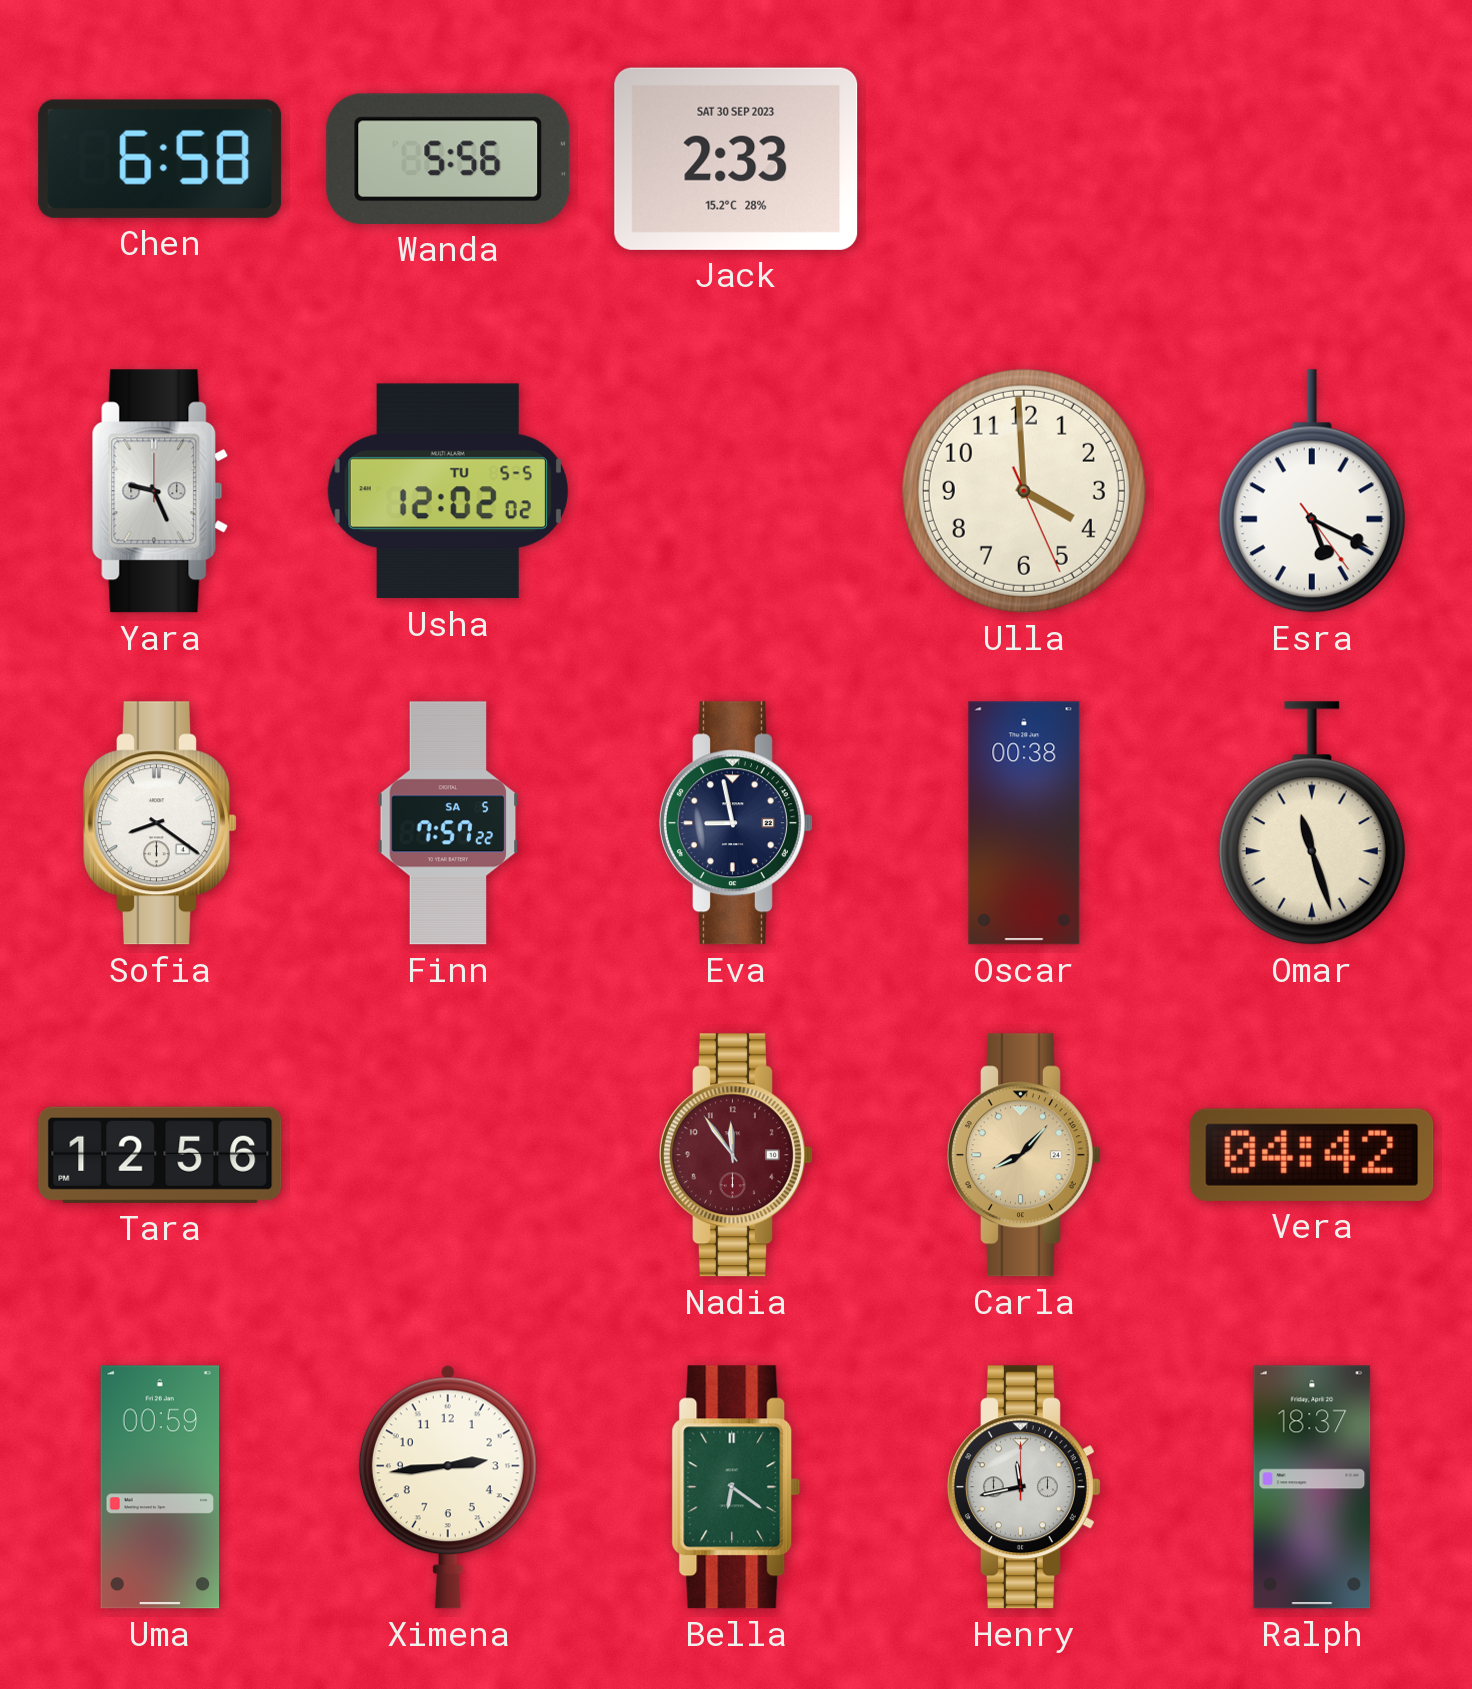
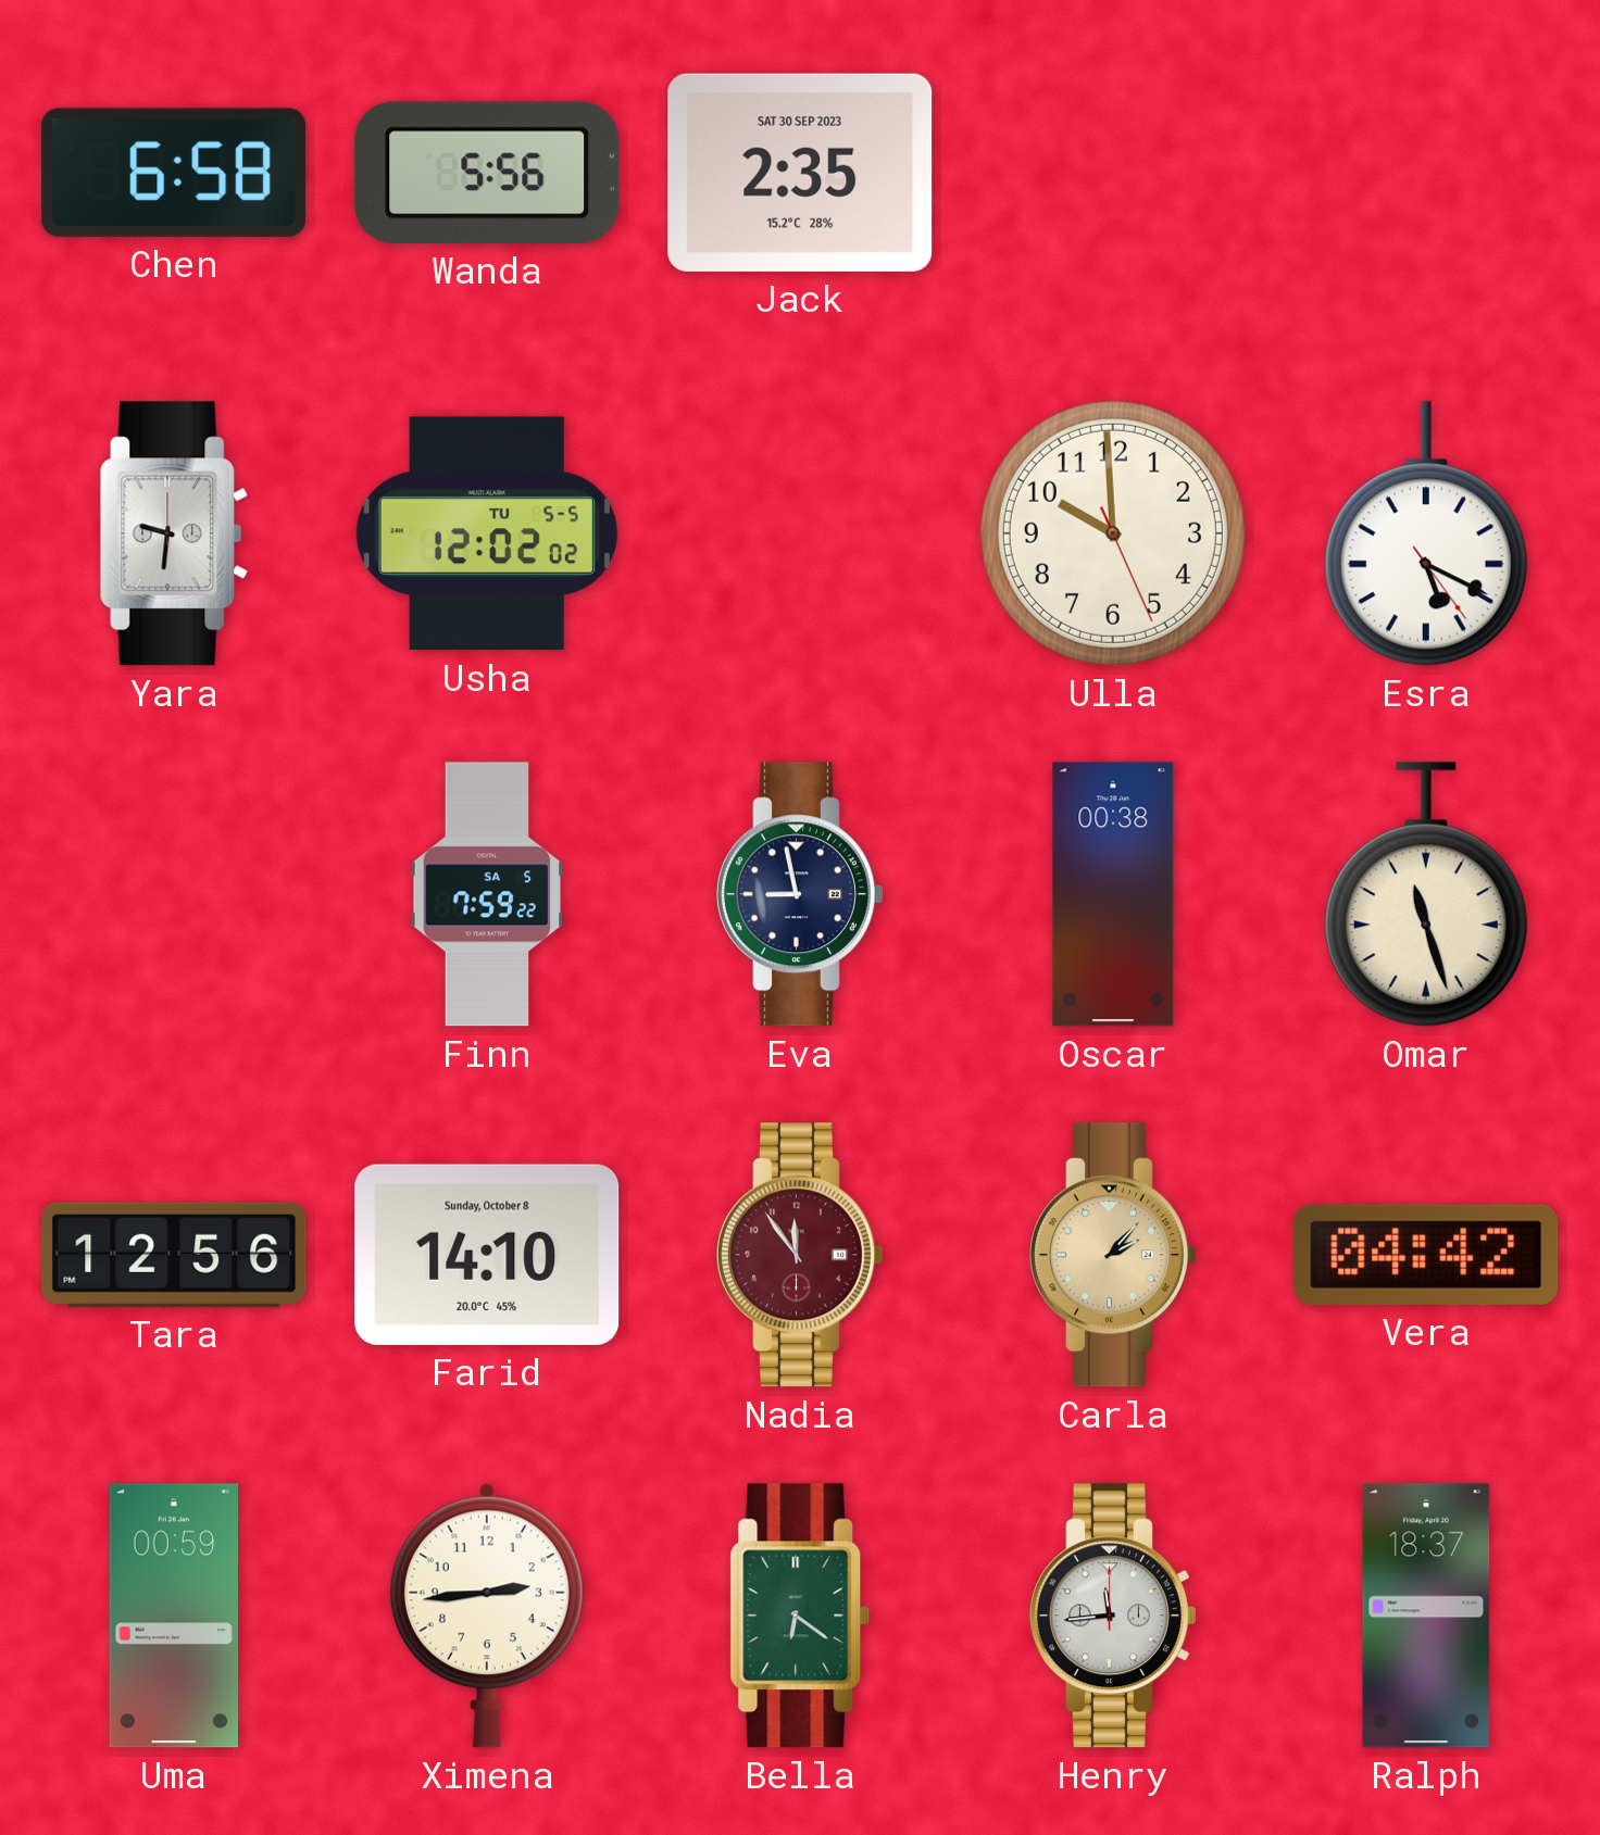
Jack: 2:33 -> 2:35 (800, 173)
Yara: 9:26 -> 9:31 (174, 533)
Ulla: 3:59 -> 9:59 (1113, 533)
Sofia: 8:21 -> none (160, 823)
Finn: 7:57 -> 7:59 (487, 894)
Farid: none -> 14:10 (487, 1255)
Carla: 8:07 -> 2:07 (1113, 1255)
Henry: 11:43 -> 11:44 (1113, 1616)
